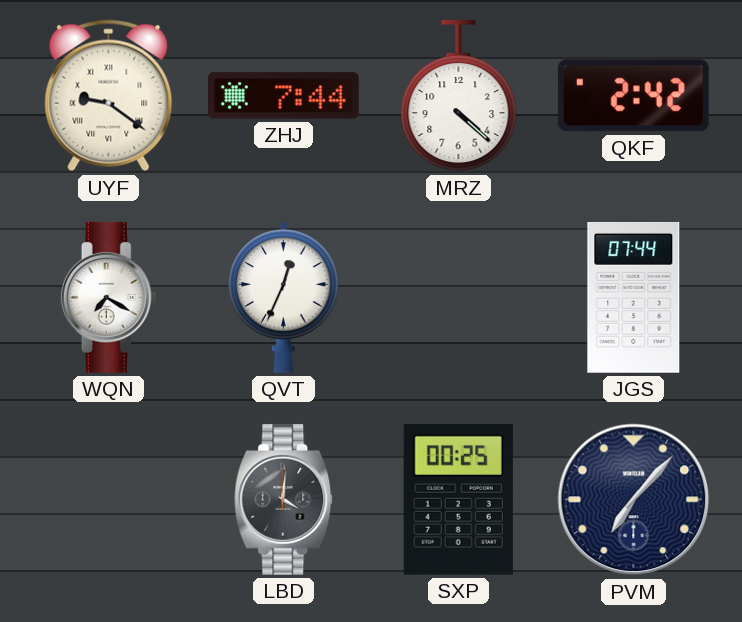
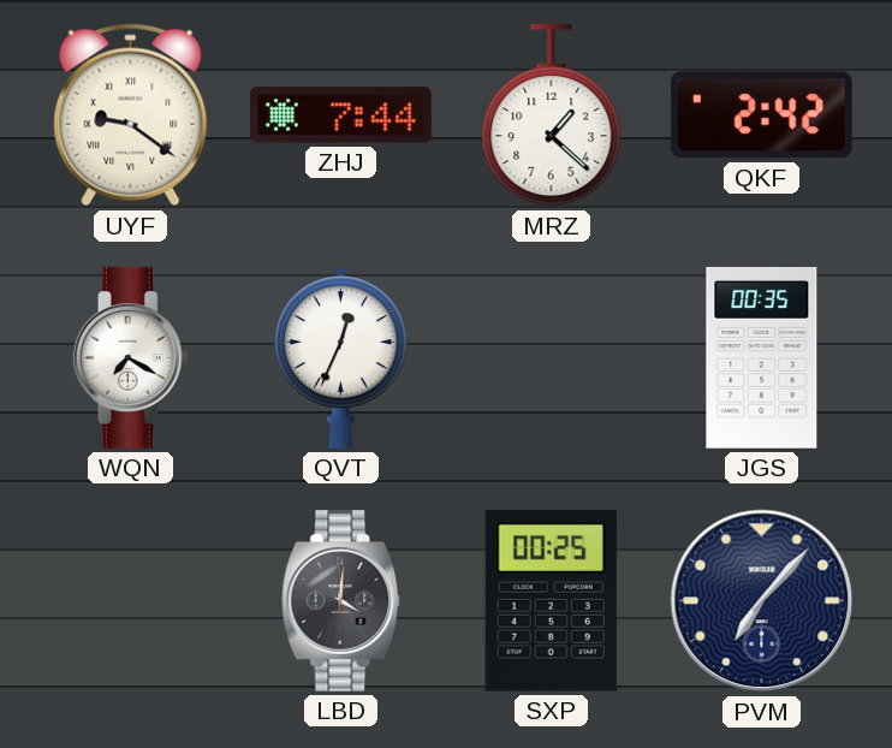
MRZ: 4:22 -> 1:22 (552, 115)
JGS: 07:44 -> 00:35 (762, 357)
